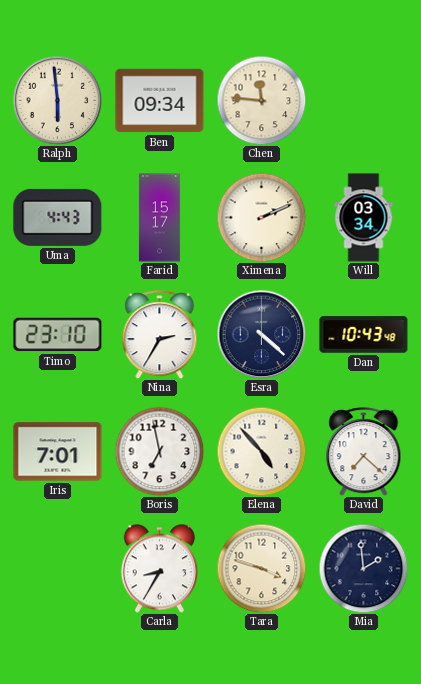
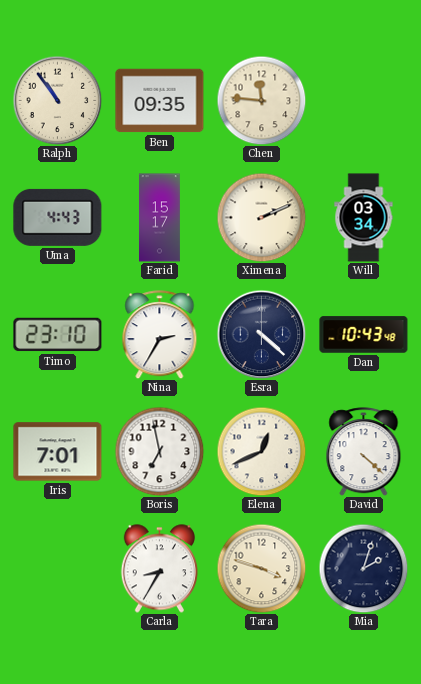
Ralph: 5:59 -> 10:54 (57, 100)
Ben: 09:34 -> 09:35 (160, 101)
Elena: 4:53 -> 12:41 (261, 451)
David: 7:22 -> 4:22 (364, 452)
Mia: 1:59 -> 2:03 (363, 568)
